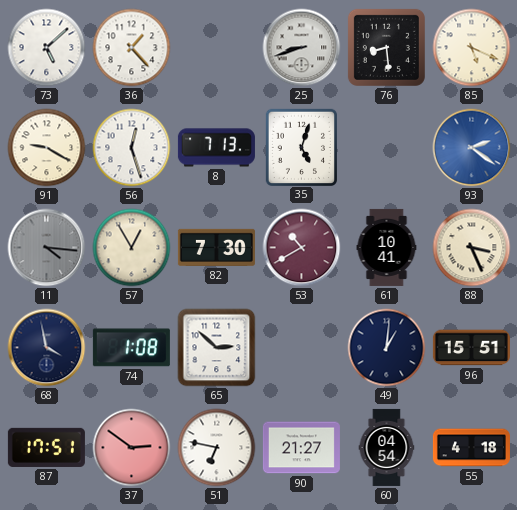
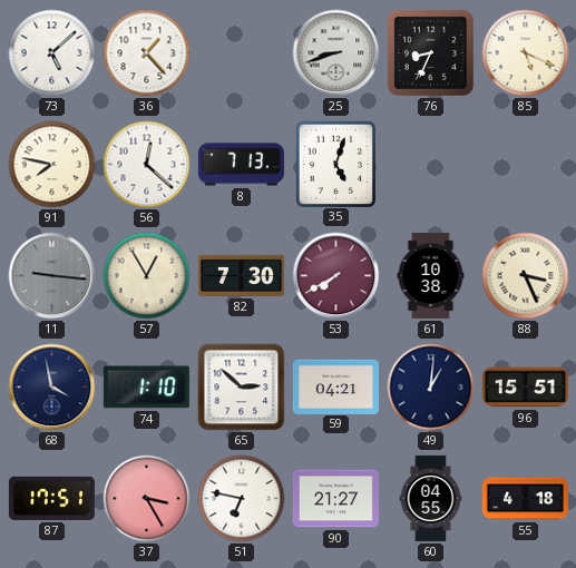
76: 8:29 -> 8:34 (430, 52)
91: 9:20 -> 7:47 (52, 165)
56: 12:27 -> 12:22 (147, 165)
93: 2:21 -> none (472, 148)
11: 4:16 -> 9:16 (52, 276)
53: 10:40 -> 7:40 (336, 276)
61: 10:41 -> 10:38 (431, 275)
74: 1:08 -> 1:10 (146, 388)
59: none -> 04:21 (335, 386)
37: 2:51 -> 3:25 (147, 499)
60: 04:54 -> 04:55 (431, 498)
